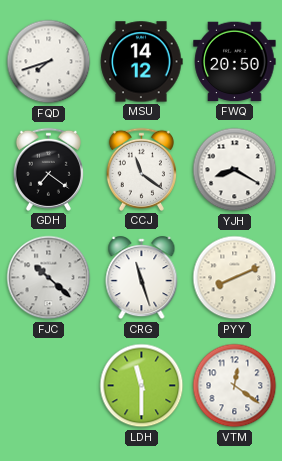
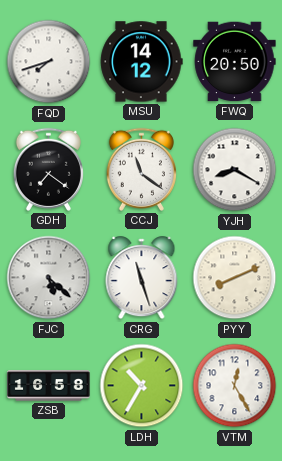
FJC: 10:22 -> 5:22 (49, 278)
ZSB: none -> 16:58 (49, 386)
LDH: 11:30 -> 10:35 (142, 386)
VTM: 12:21 -> 12:25 (235, 386)
